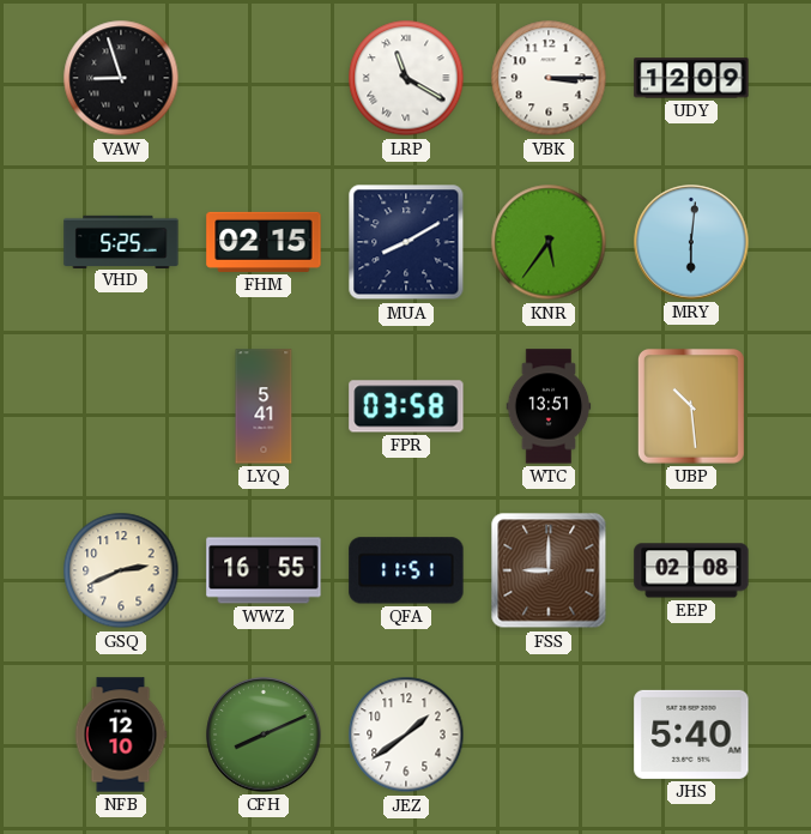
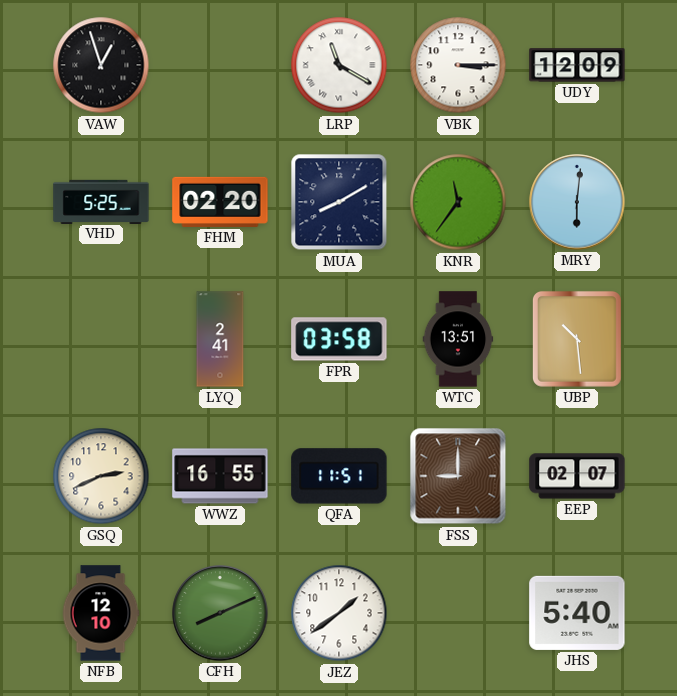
VAW: 8:57 -> 12:57 (101, 65)
FHM: 02:15 -> 02:20 (220, 202)
KNR: 5:36 -> 11:36 (458, 202)
LYQ: 5:41 -> 2:41 (220, 339)
EEP: 02:08 -> 02:07 (577, 476)
